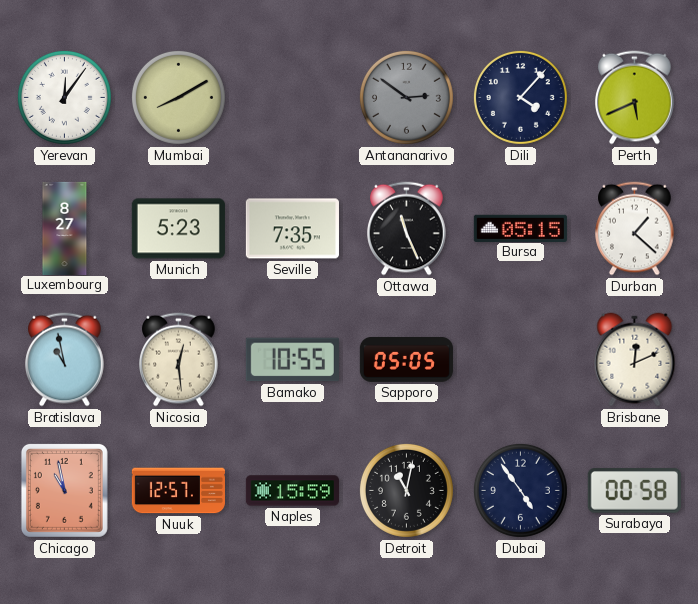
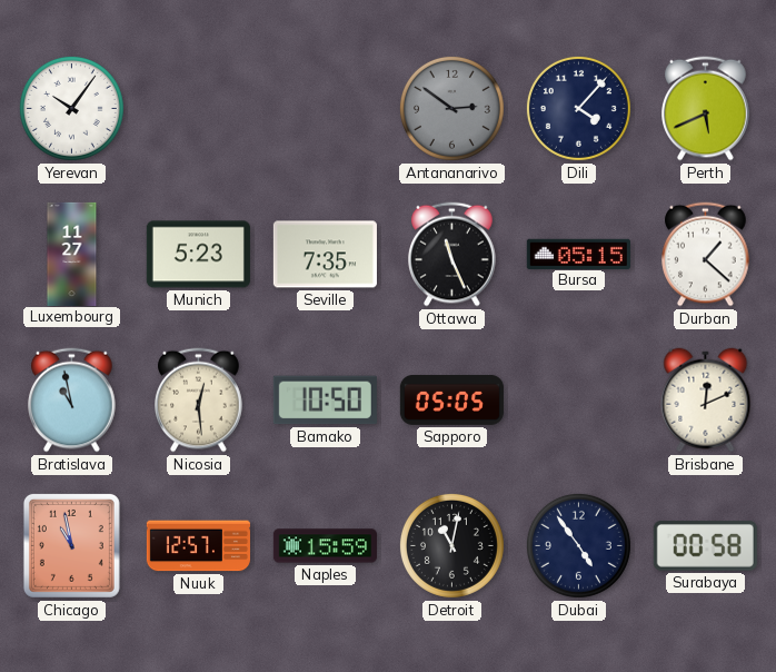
Yerevan: 12:06 -> 10:06 (71, 108)
Mumbai: 8:10 -> none (178, 97)
Luxembourg: 8:27 -> 11:27 (72, 254)
Bamako: 10:55 -> 10:50 (325, 401)
